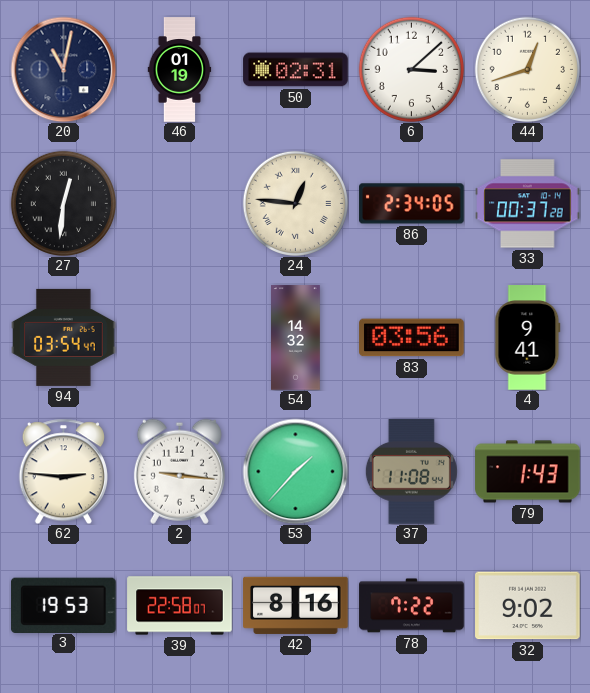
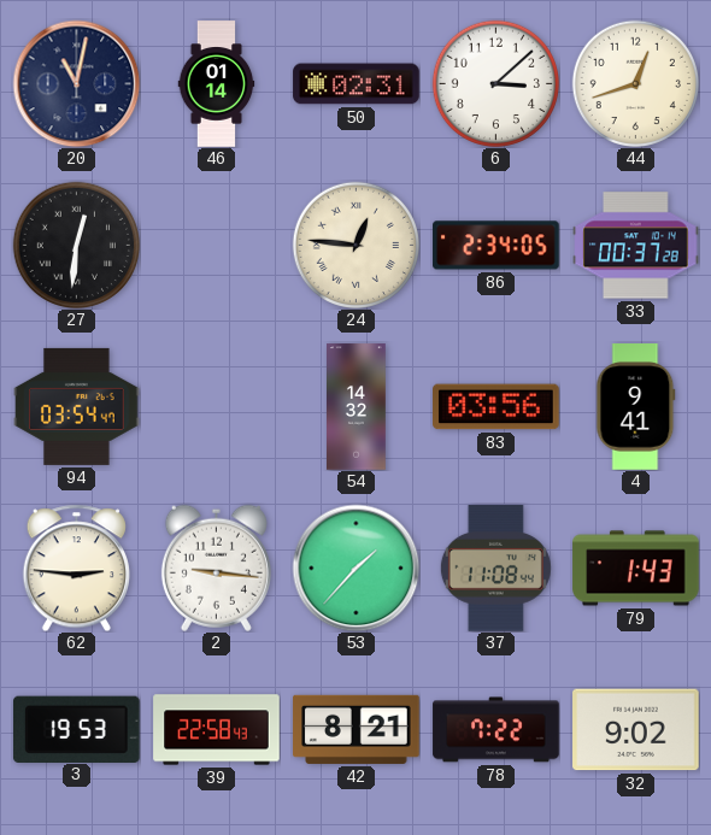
46: 01:19 -> 01:14 (217, 84)
39: 22:58:07 -> 22:58:43 (217, 730)
42: 8:16 -> 8:21 (357, 729)
